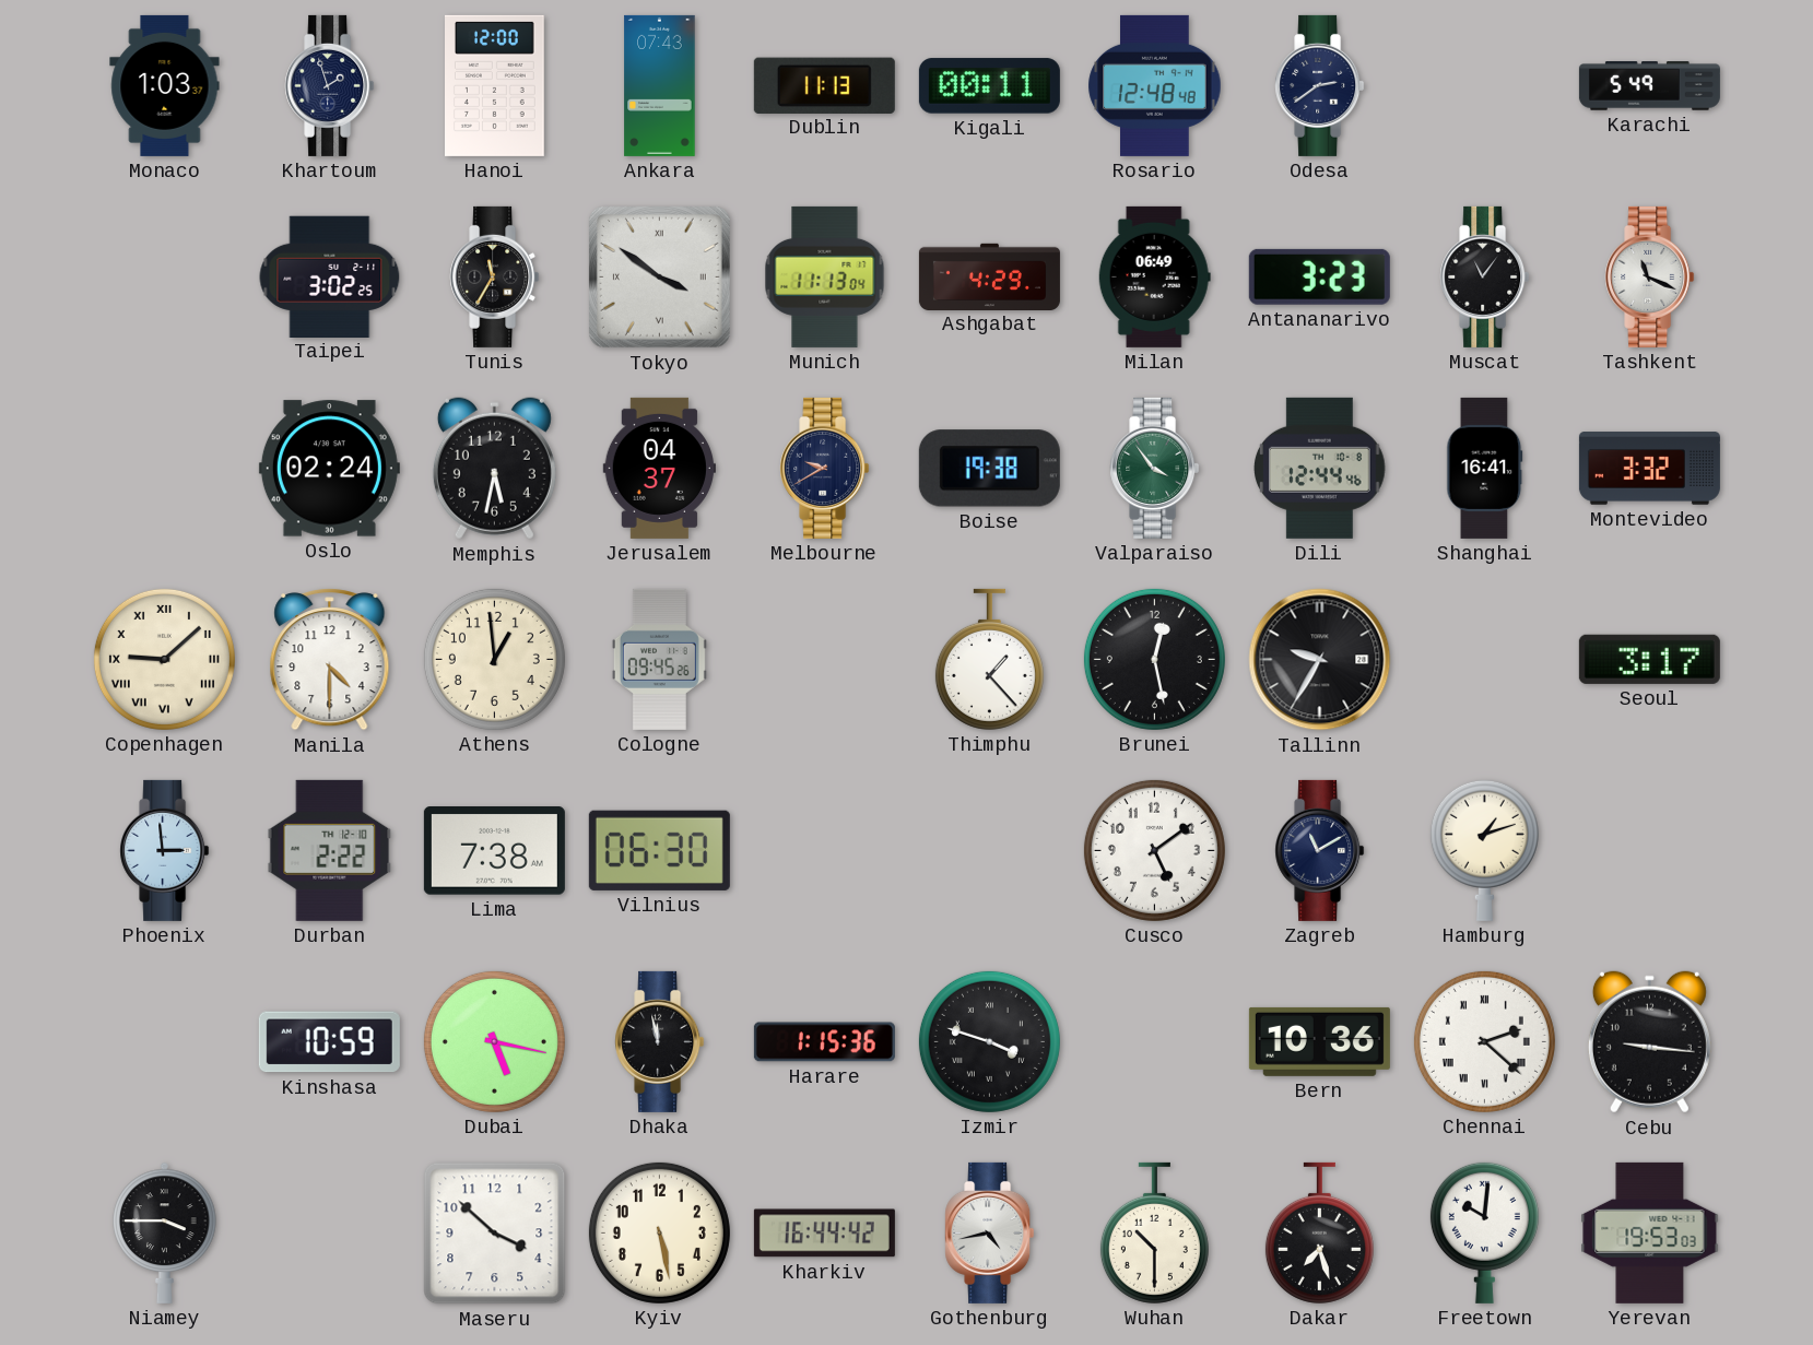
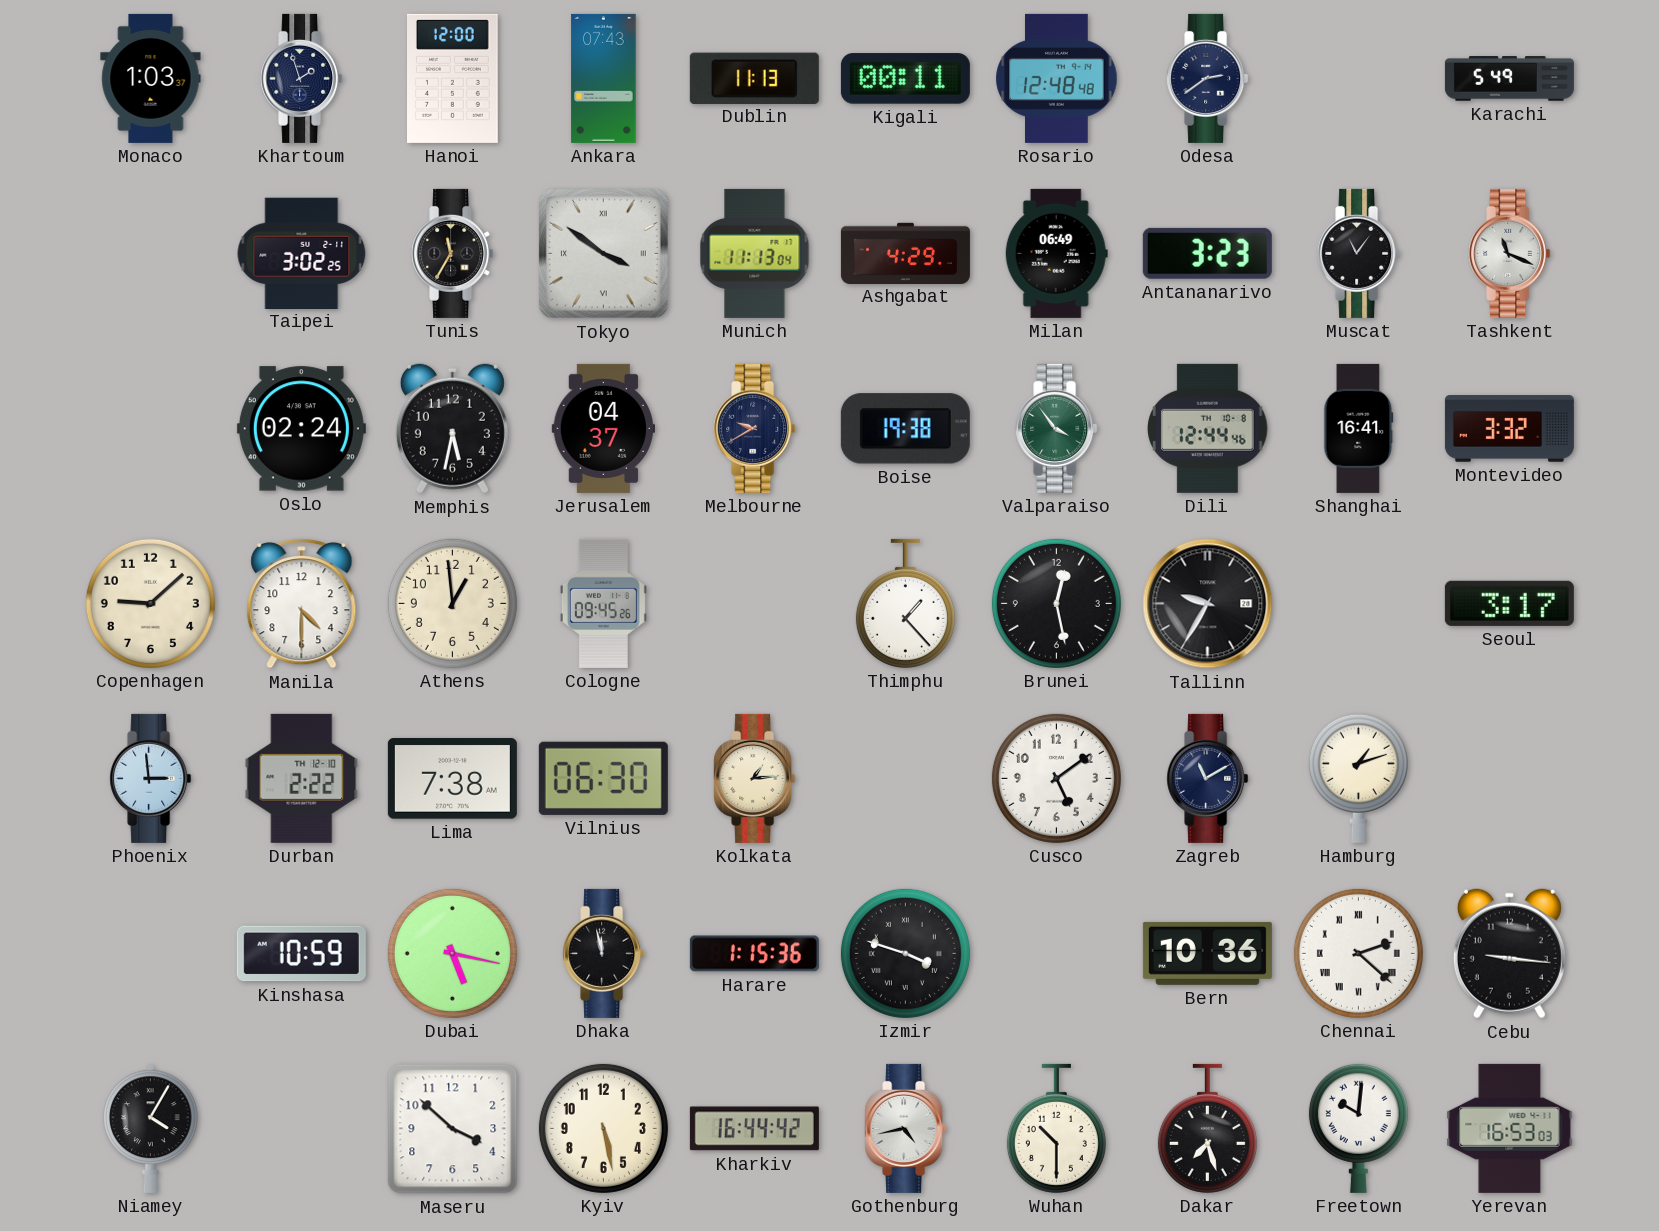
Copenhagen numerals: Roman -> Arabic (150, 603)
Kolkata: none -> 1:14 (755, 778)
Niamey: 3:45 -> 4:05 (151, 1128)
Yerevan: 19:53 -> 16:53 (1510, 1128)
